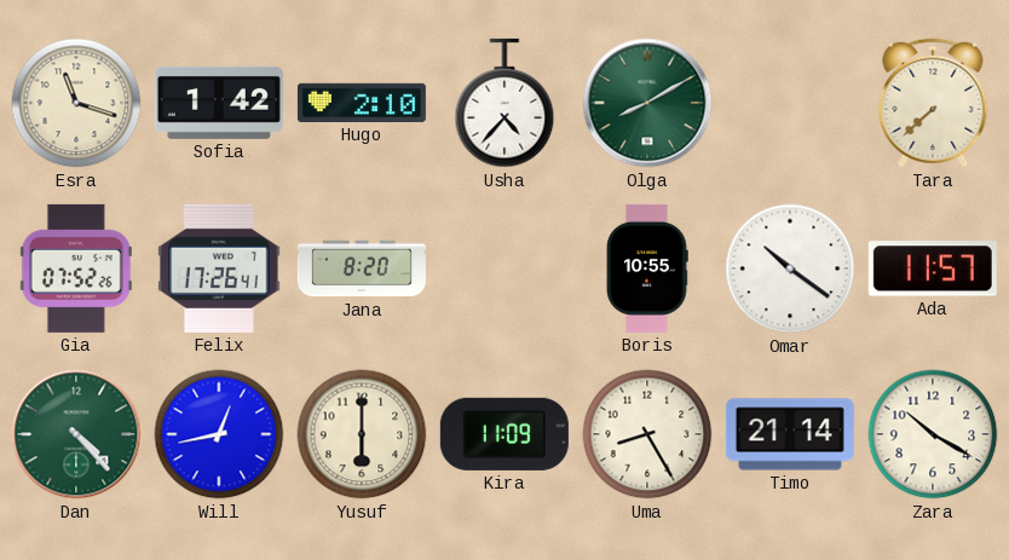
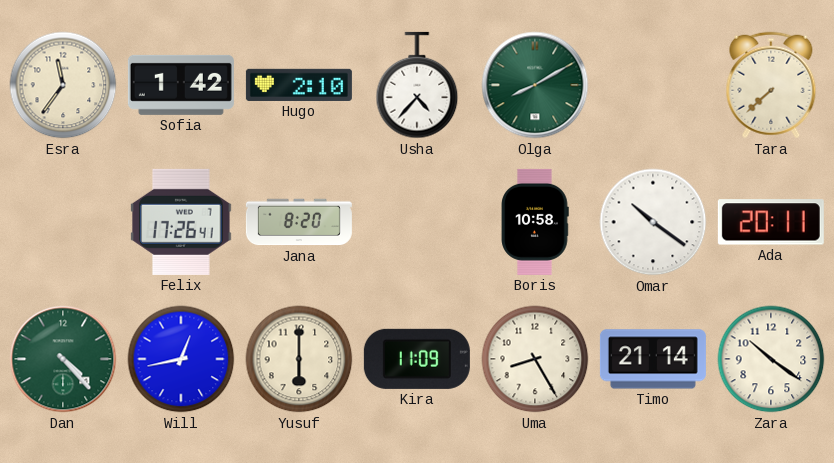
Esra: 11:18 -> 11:36 (63, 85)
Gia: 07:52 -> none (76, 269)
Boris: 10:55 -> 10:58 (535, 222)
Ada: 11:57 -> 20:11 (771, 222)
Zara: 10:20 -> 10:21 (771, 359)
